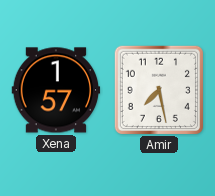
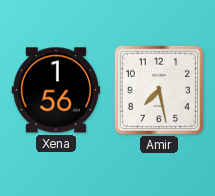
Xena: 1:57 -> 1:56 (56, 90)
